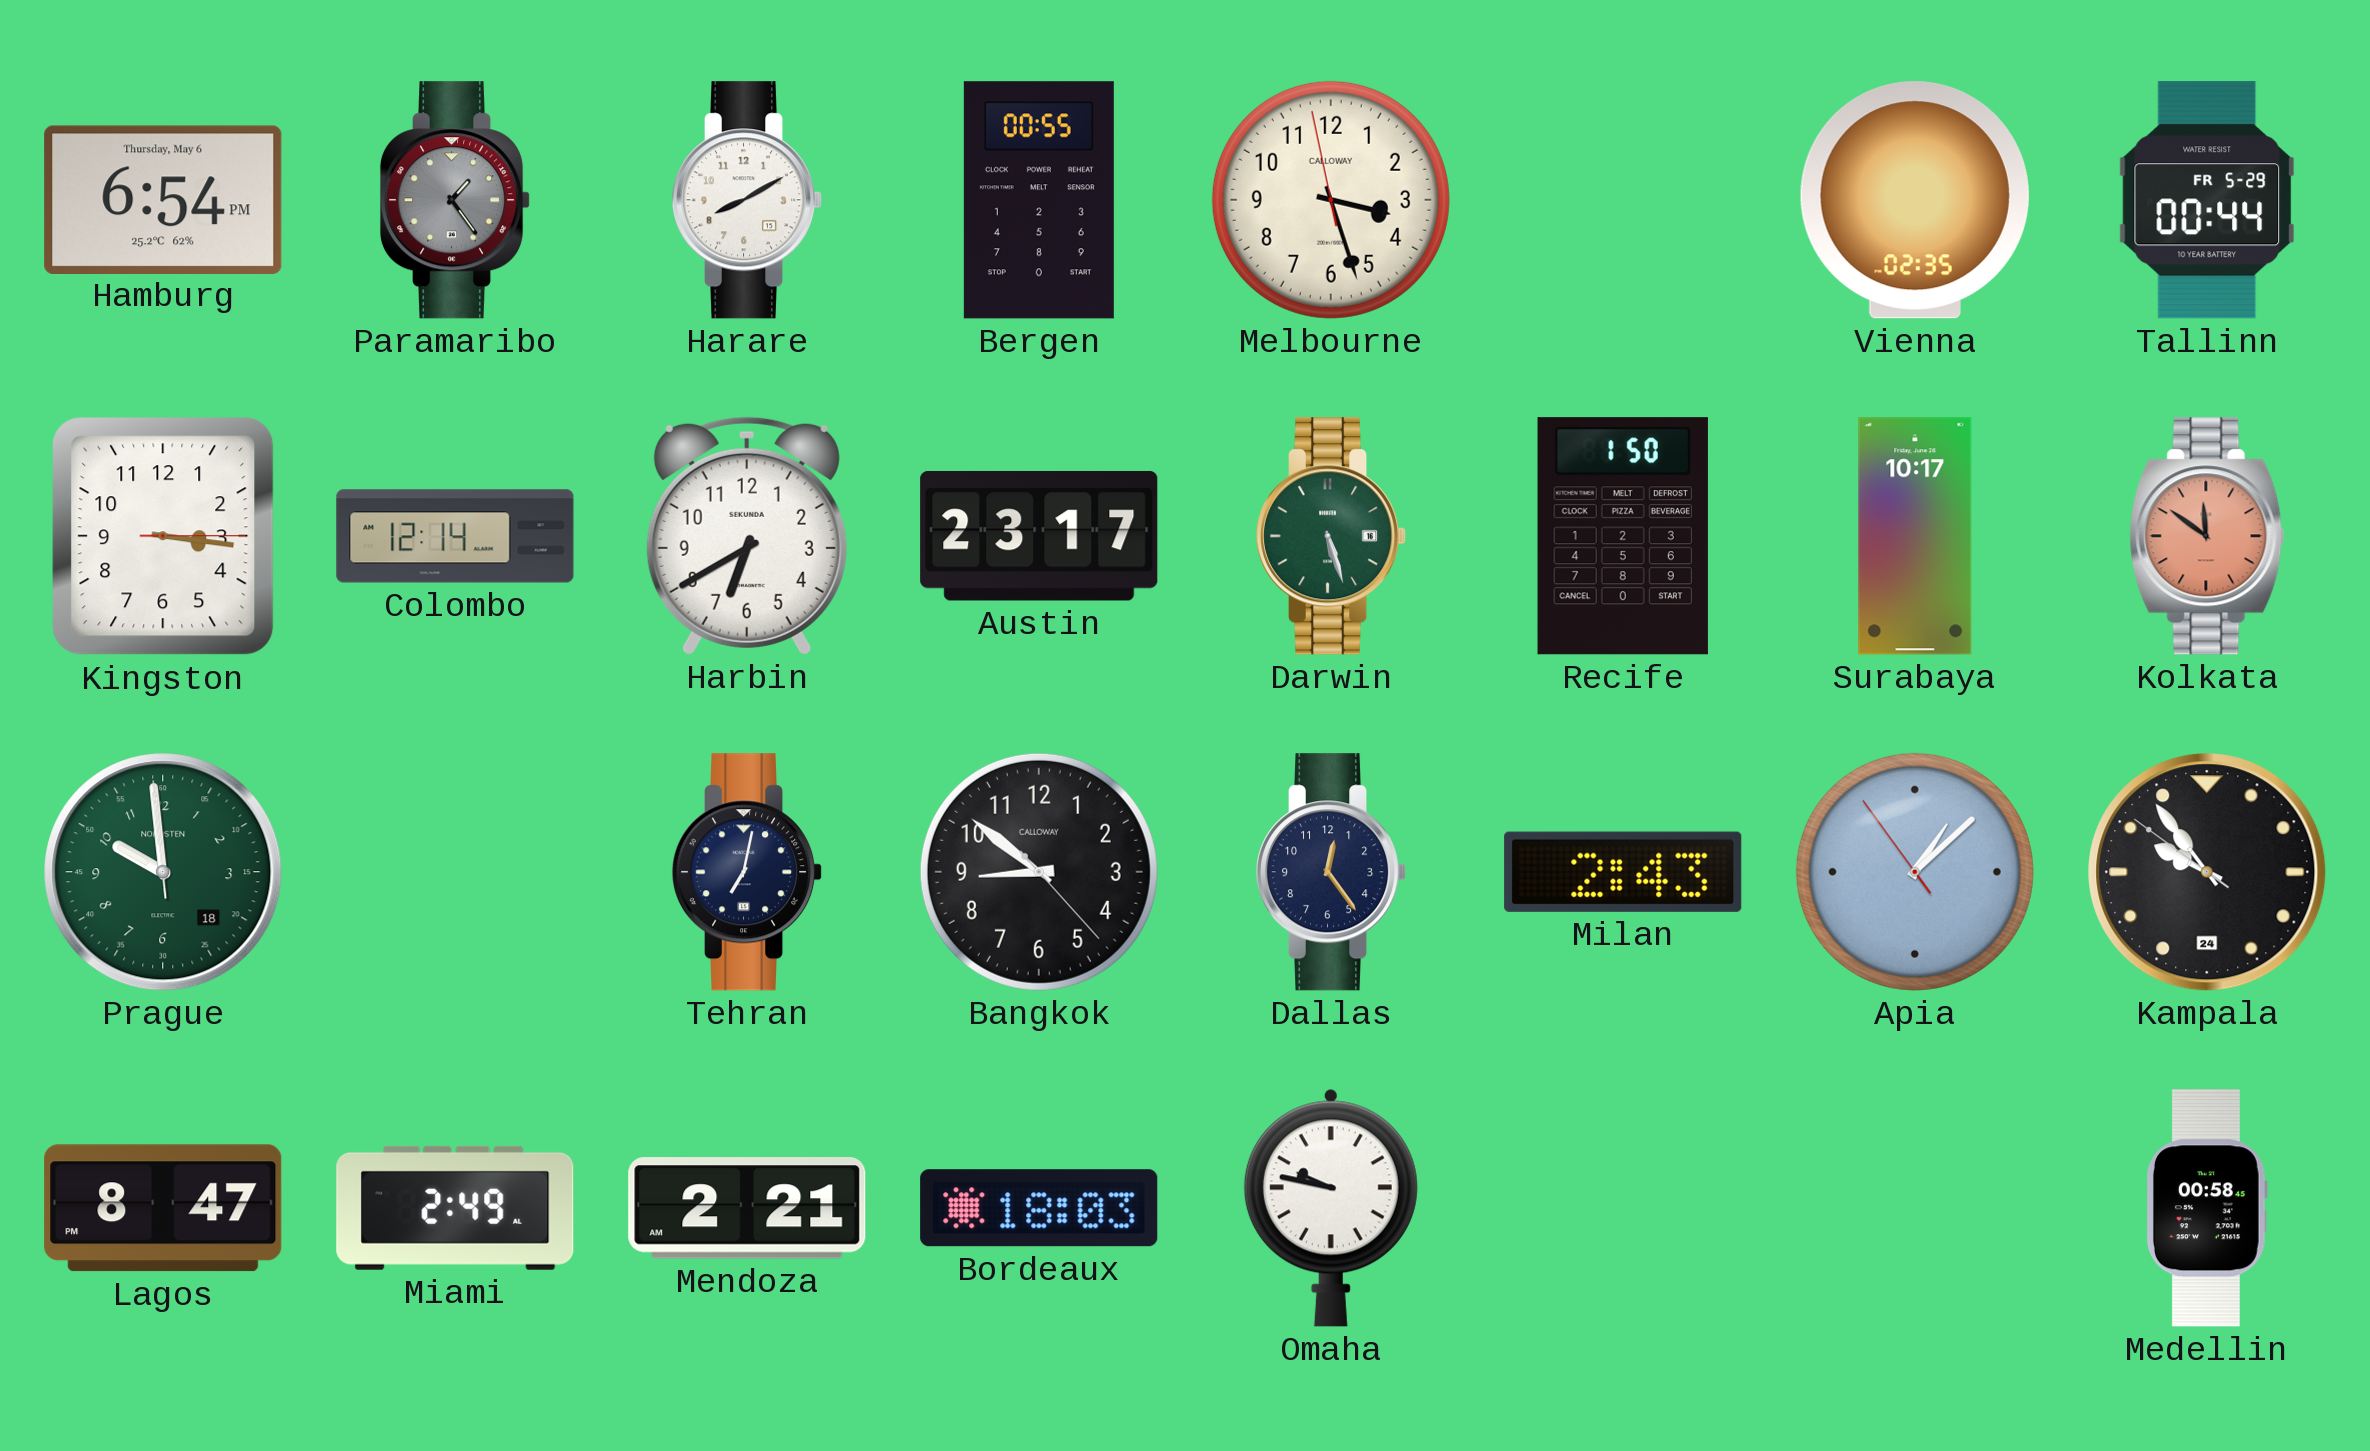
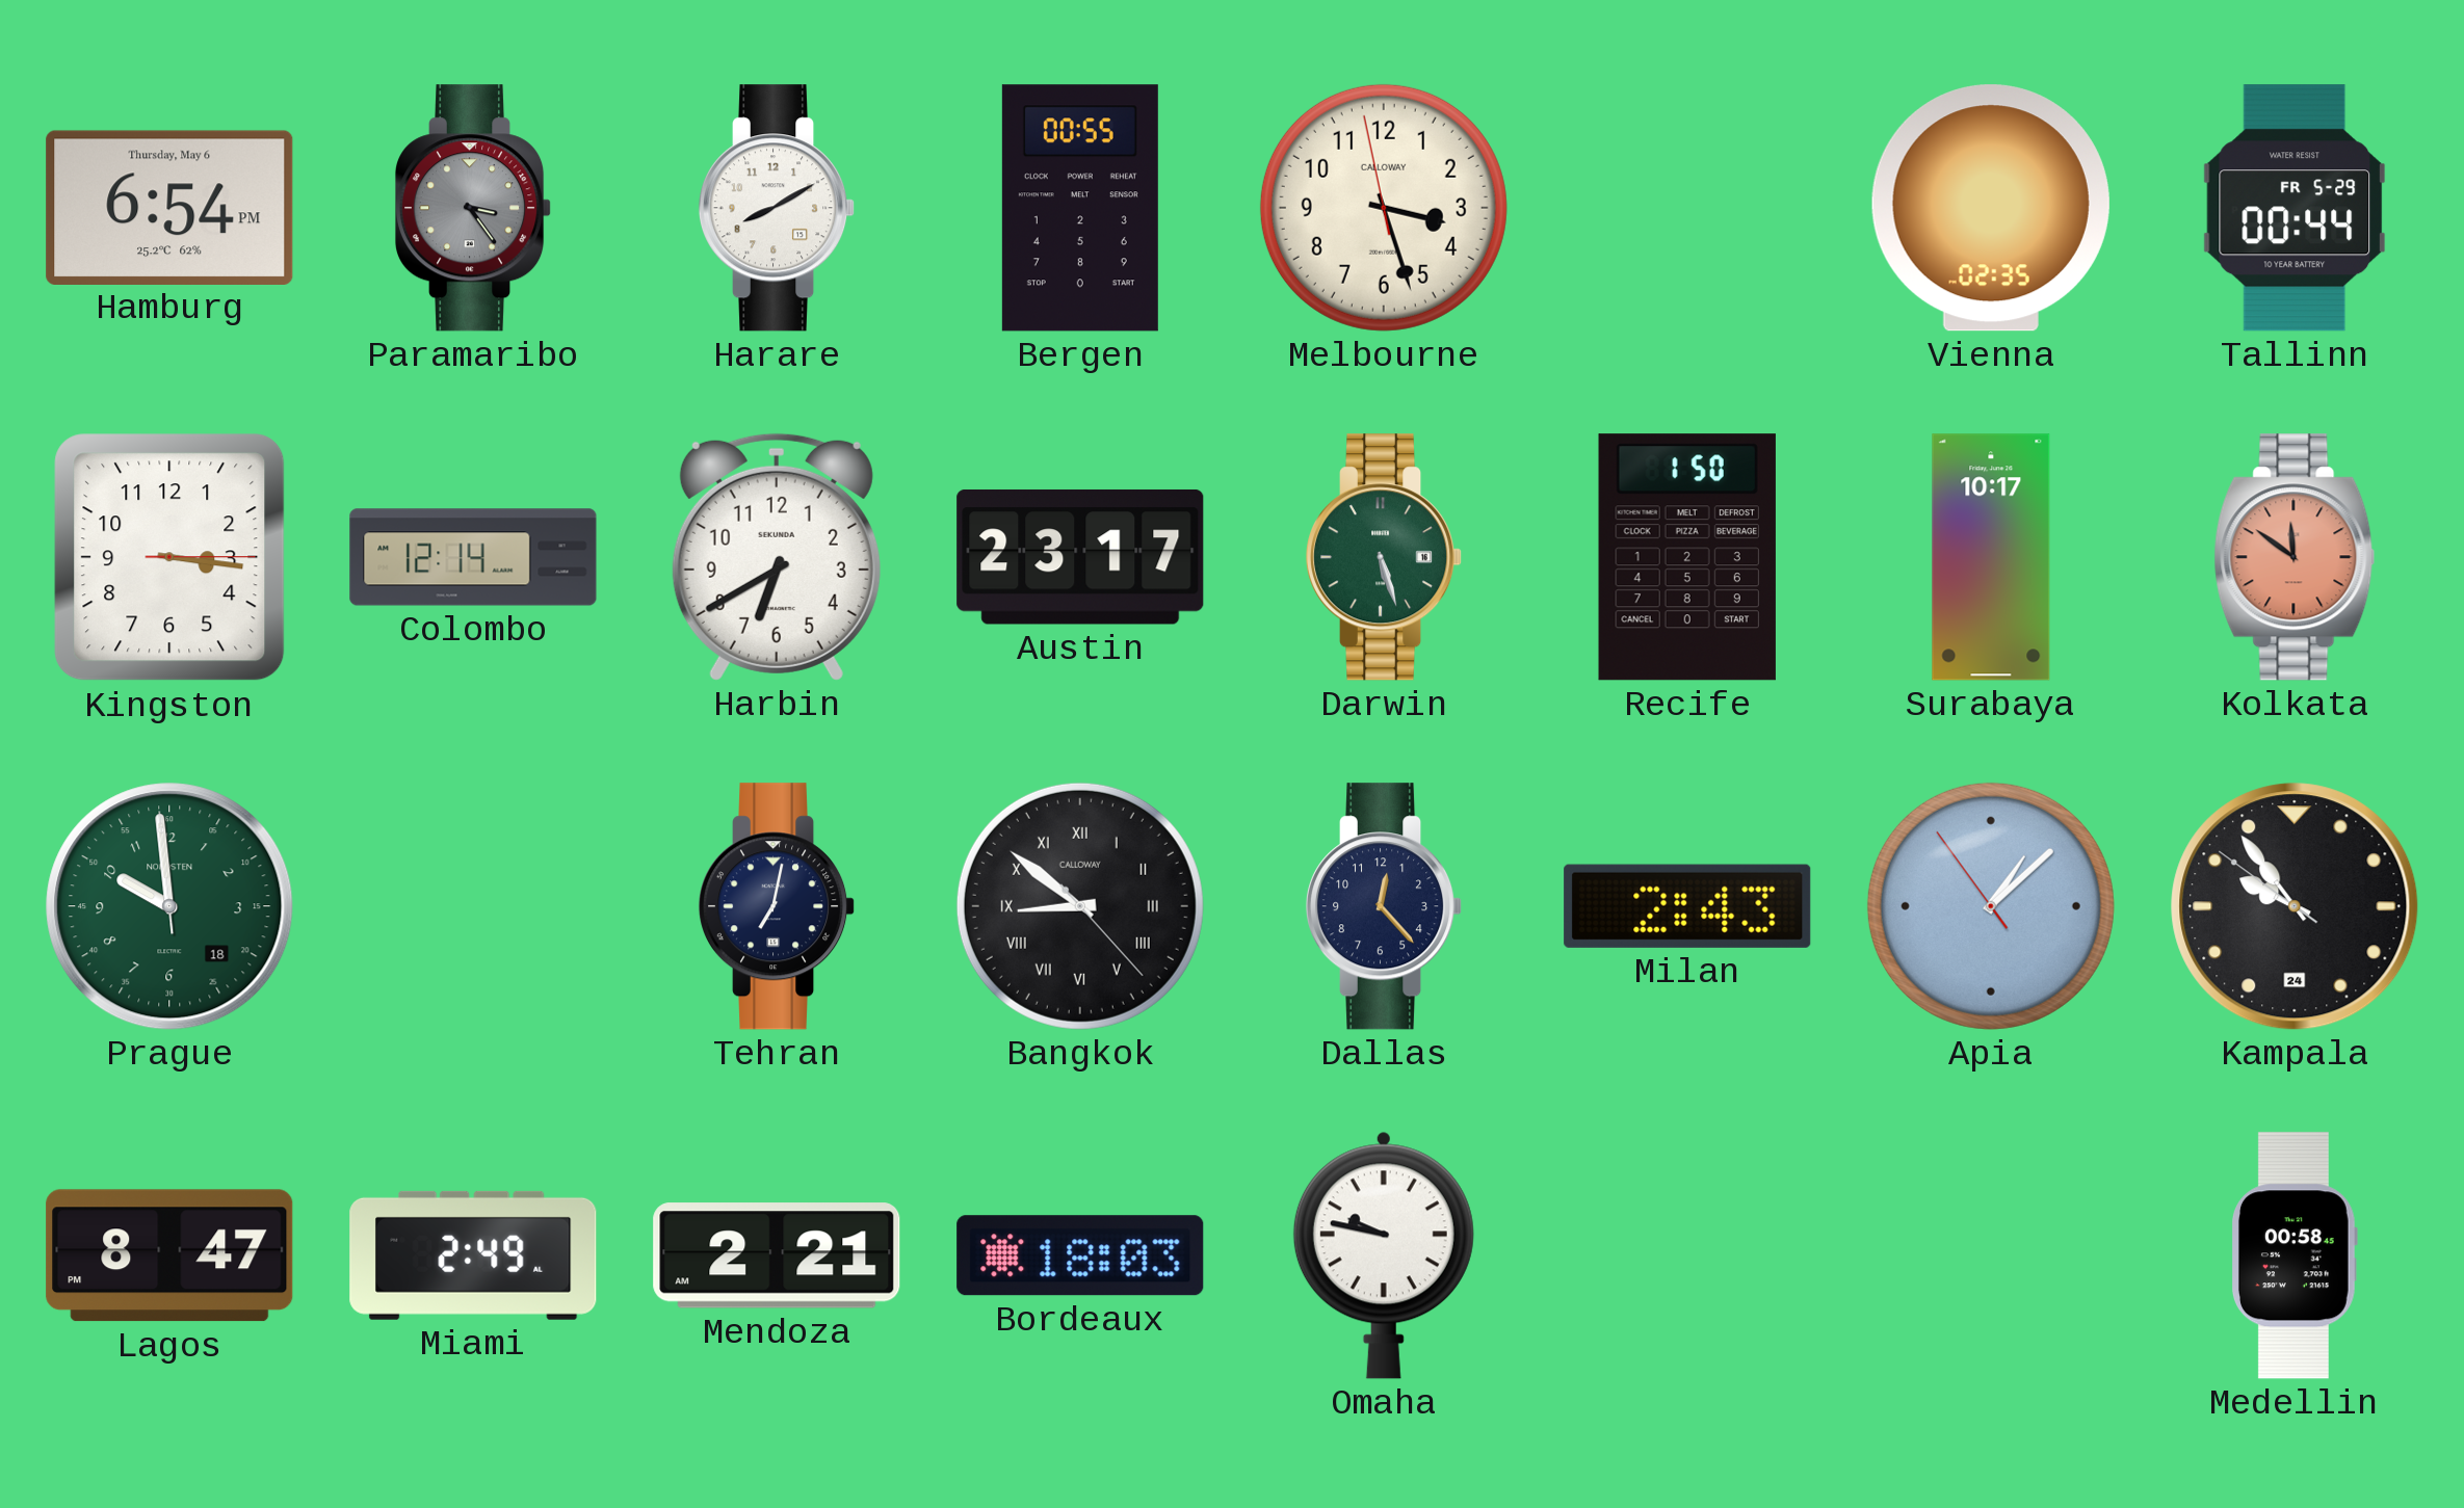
Paramaribo: 1:24 -> 3:24 (473, 208)
Bangkok numerals: Arabic -> Roman (1080, 906)
Dallas: 12:24 -> 12:23 (1384, 906)
